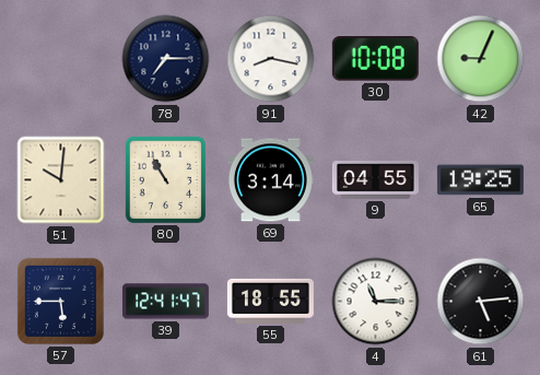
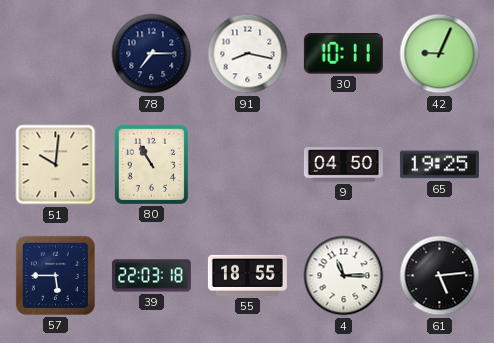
30: 10:08 -> 10:11 (343, 54)
69: 3:14 -> none (270, 180)
9: 04:55 -> 04:50 (343, 165)
39: 12:41 -> 22:03 (151, 276)
